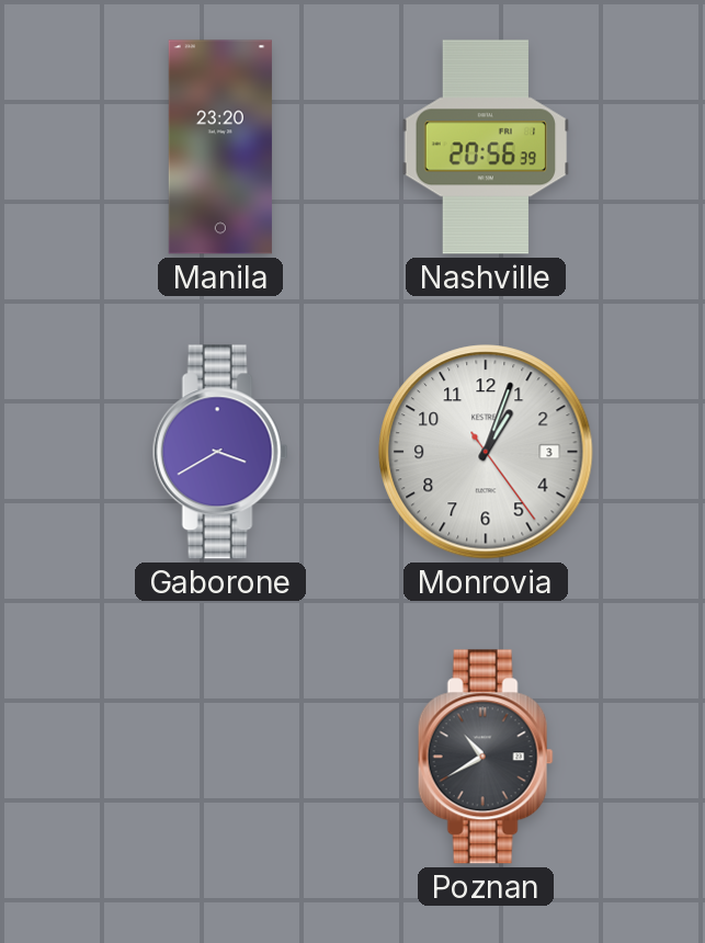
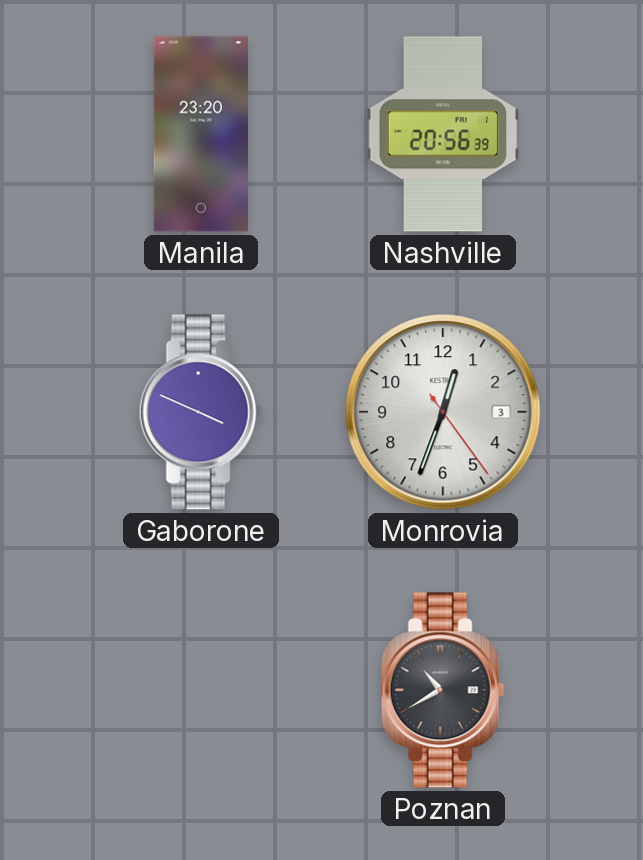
Gaborone: 3:40 -> 3:49 (201, 412)
Monrovia: 1:03 -> 12:33 (443, 412)
